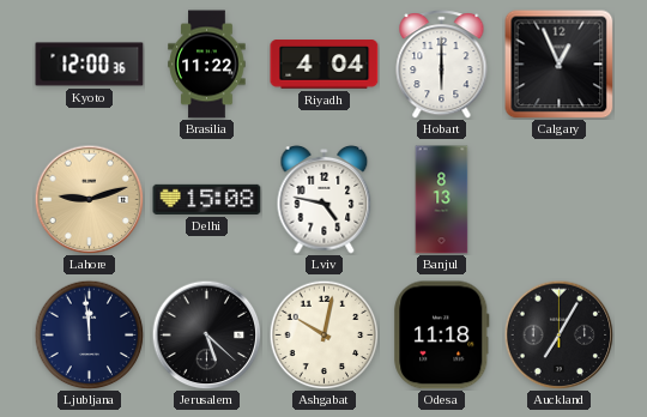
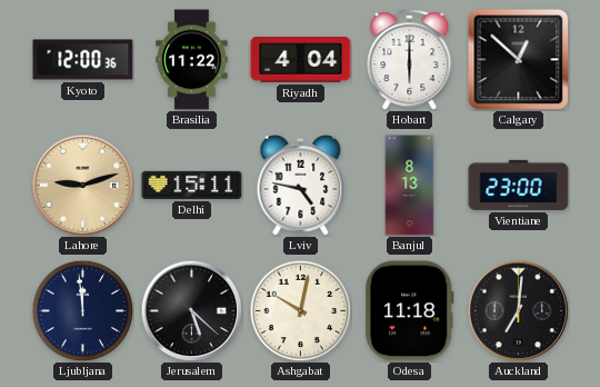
Calgary: 12:56 -> 12:52 (518, 59)
Delhi: 15:08 -> 15:11 (192, 185)
Vientiane: none -> 23:00 (519, 185)
Auckland: 7:05 -> 7:01 (518, 310)
